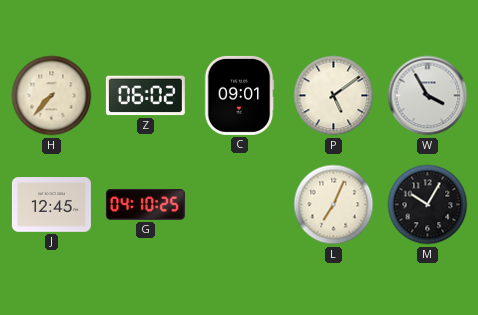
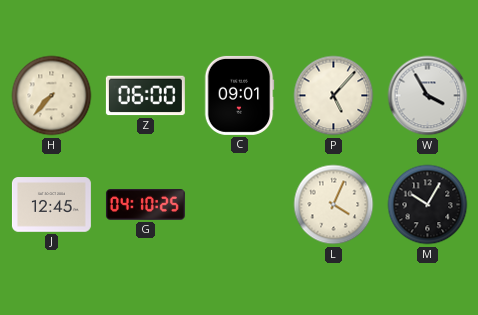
Z: 06:02 -> 06:00 (145, 96)
P: 5:09 -> 5:07 (334, 96)
L: 7:04 -> 4:04 (334, 205)
